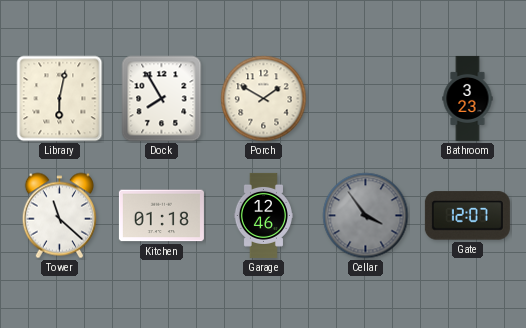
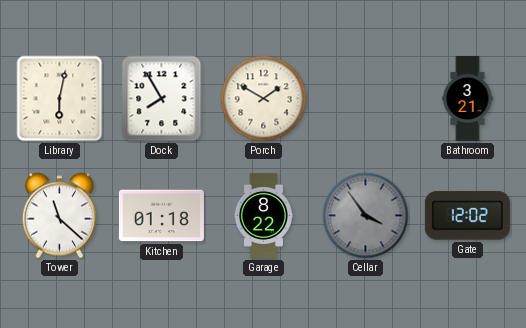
Bathroom: 3:23 -> 3:21 (468, 98)
Garage: 12:46 -> 8:22 (263, 215)
Gate: 12:07 -> 12:02 (467, 216)
